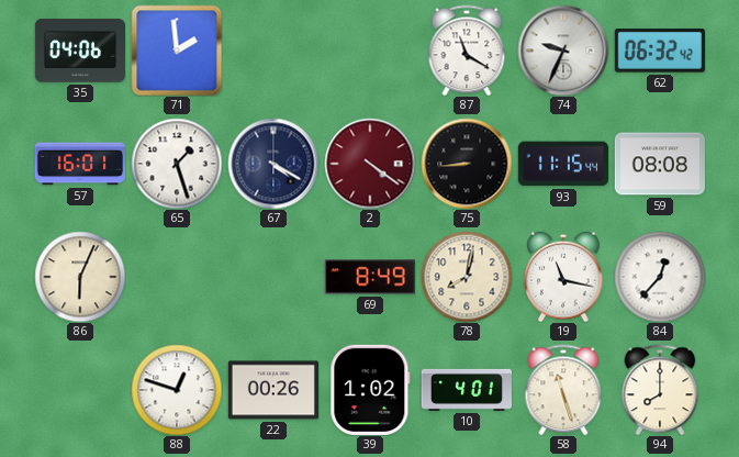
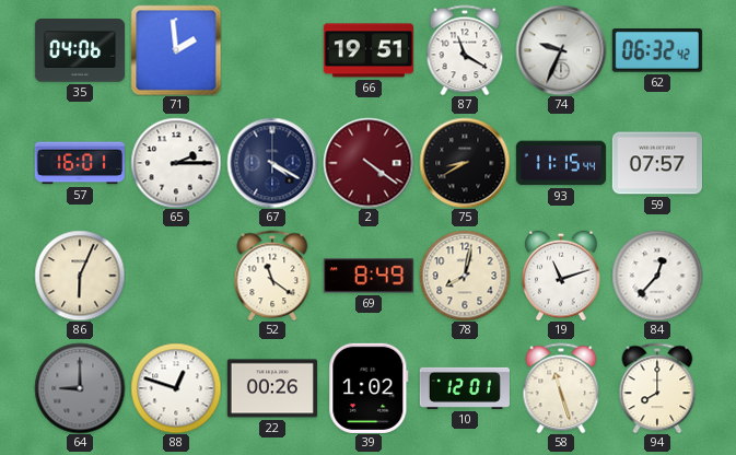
66: none -> 19:51 (369, 50)
65: 1:27 -> 2:15 (176, 163)
75: 8:44 -> 8:40 (465, 163)
59: 08:08 -> 07:57 (657, 163)
52: none -> 11:21 (272, 276)
19: 11:17 -> 11:12 (561, 276)
64: none -> 9:00 (80, 388)
10: 4:01 -> 12:01 (465, 388)
